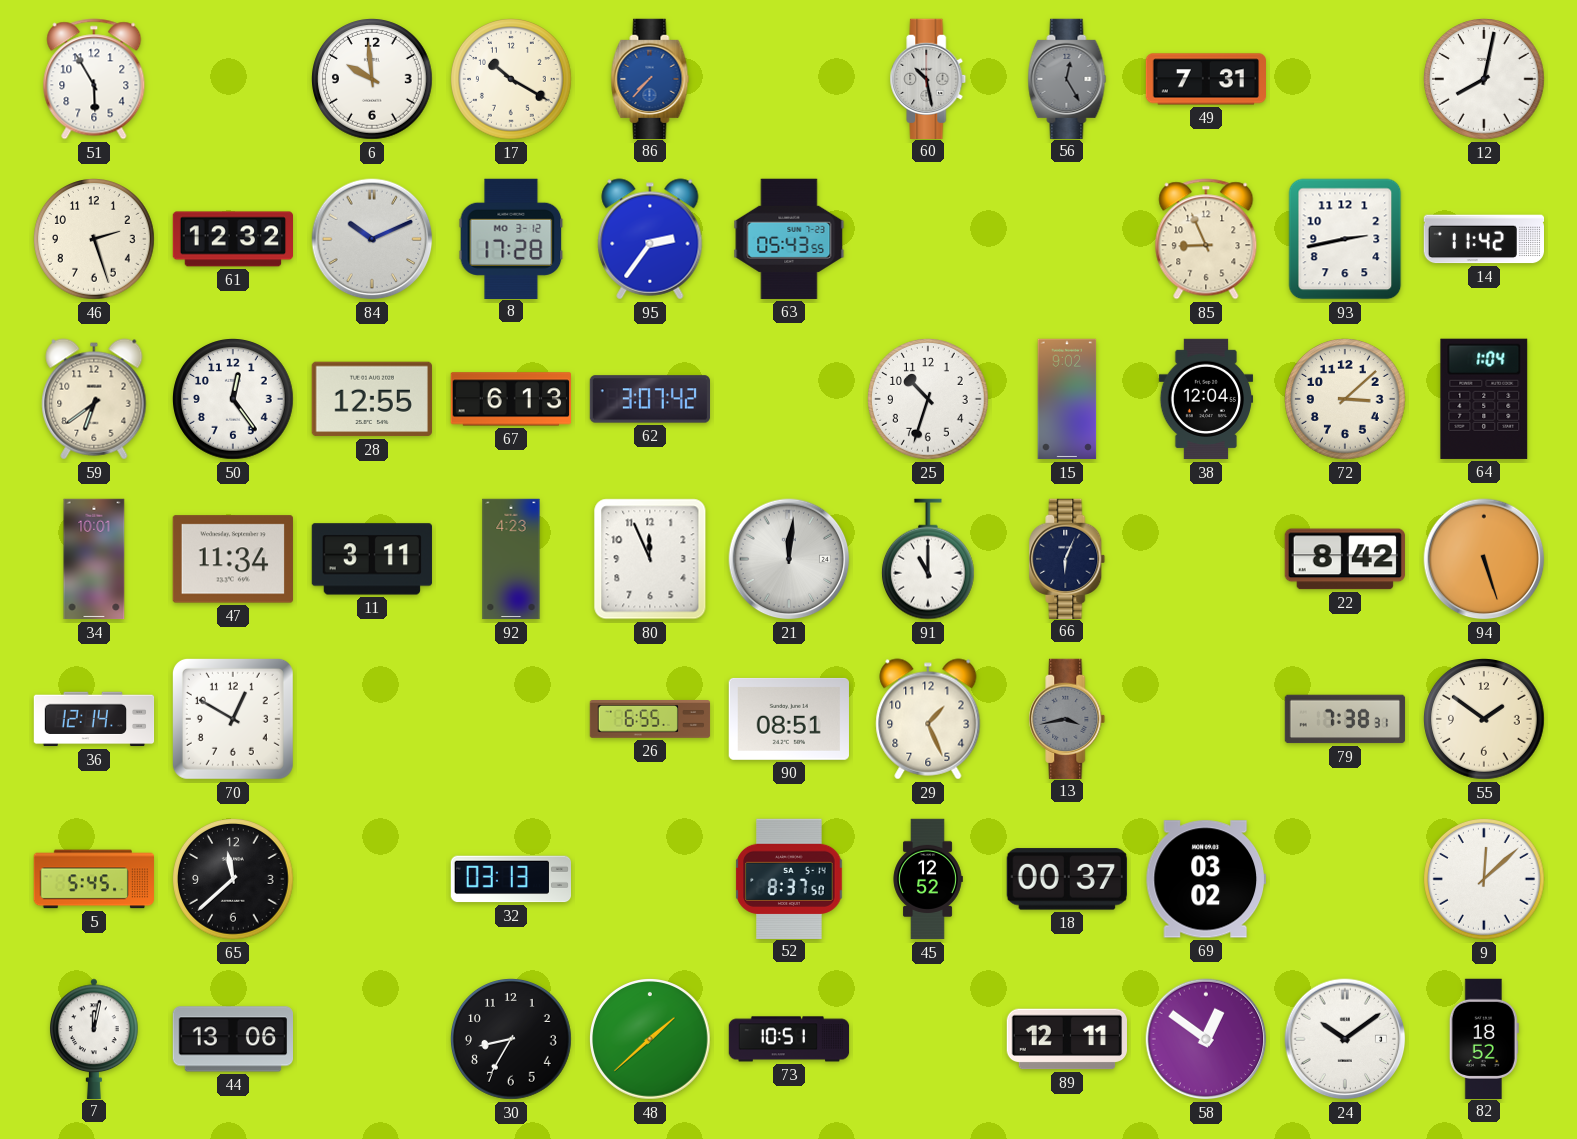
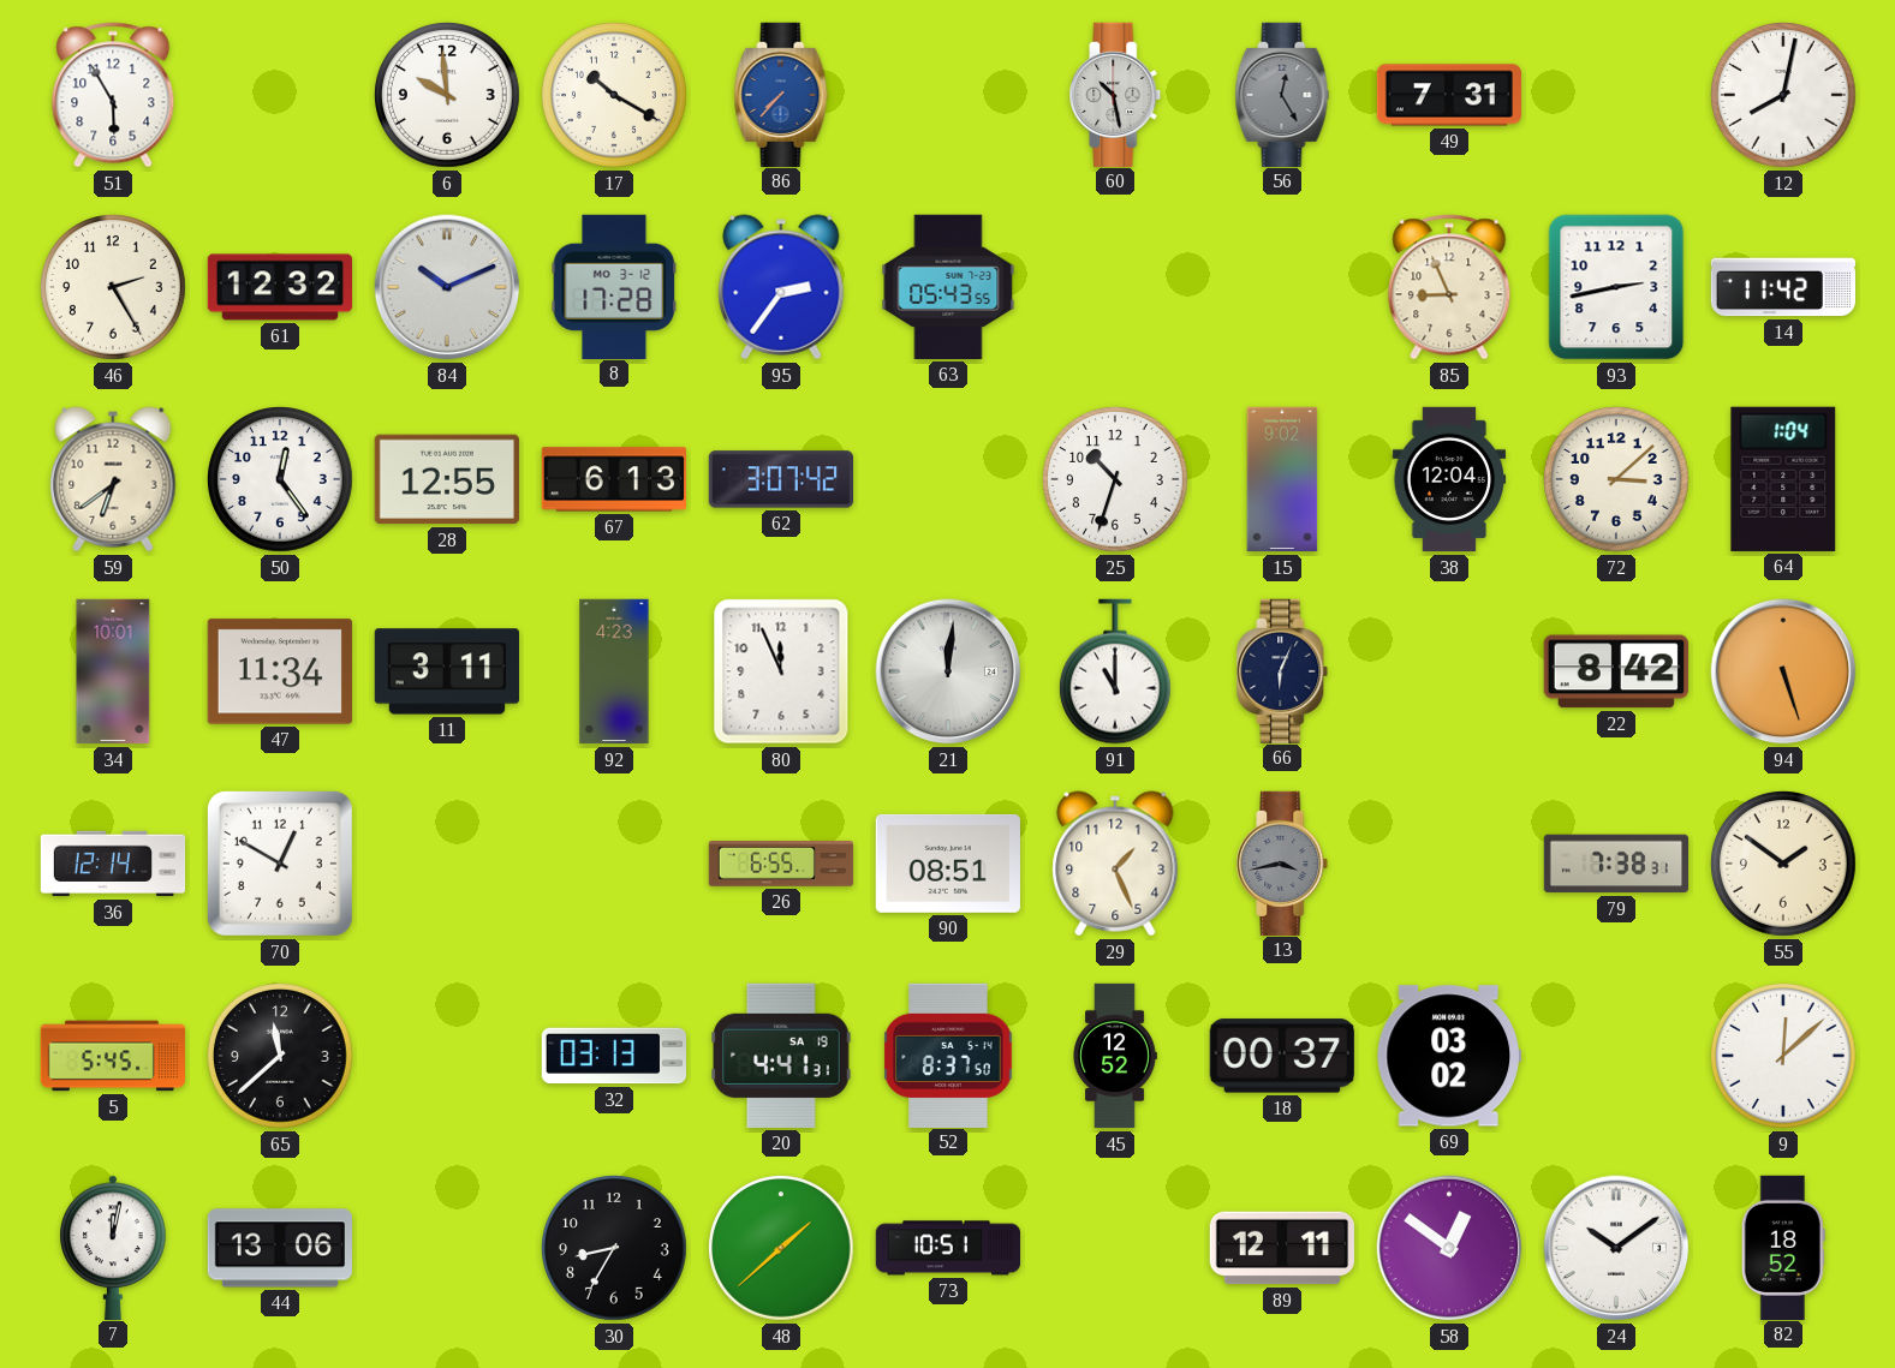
46: 2:27 -> 2:25 (114, 288)
20: none -> 4:41 (782, 1056)
